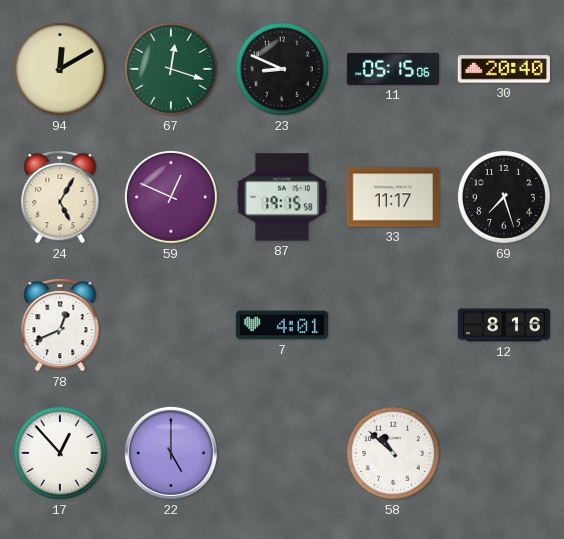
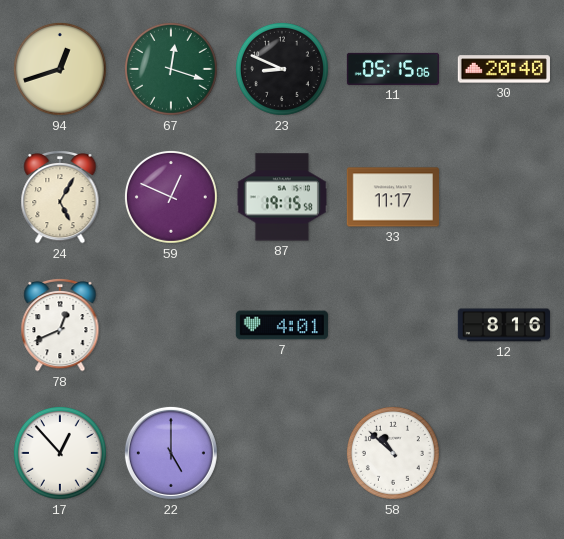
94: 12:10 -> 12:42 (60, 69)
69: 7:27 -> none (504, 197)
